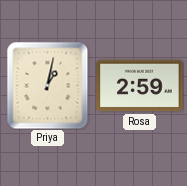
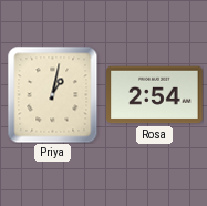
Rosa: 2:59 -> 2:54 (155, 95)
